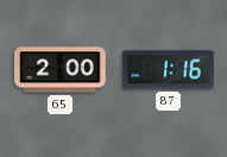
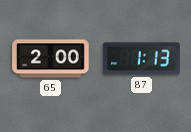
87: 1:16 -> 1:13 (142, 59)
